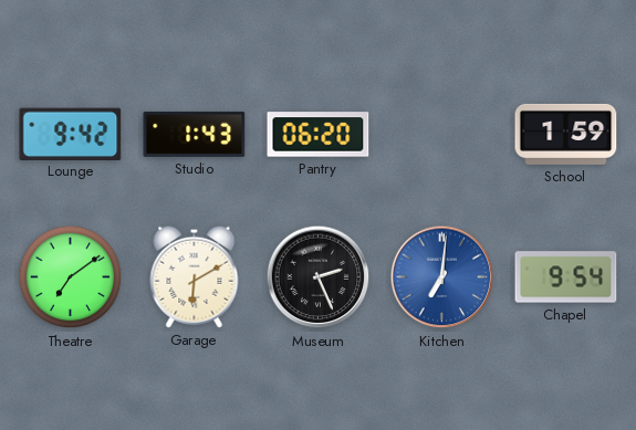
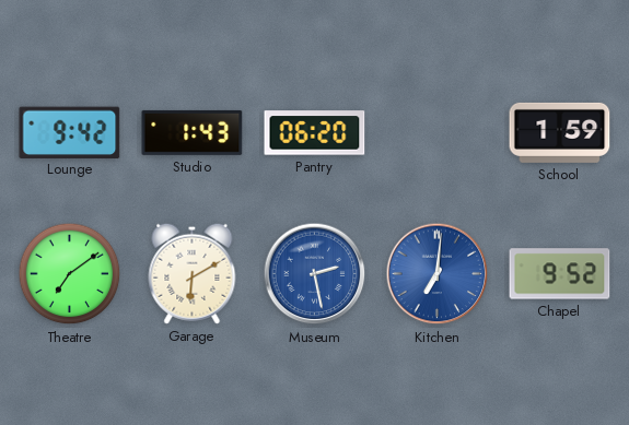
Museum: 2:26 -> 2:28 (315, 274)
Museum dial: black -> blue (315, 274)
Chapel: 9:54 -> 9:52 (560, 274)
